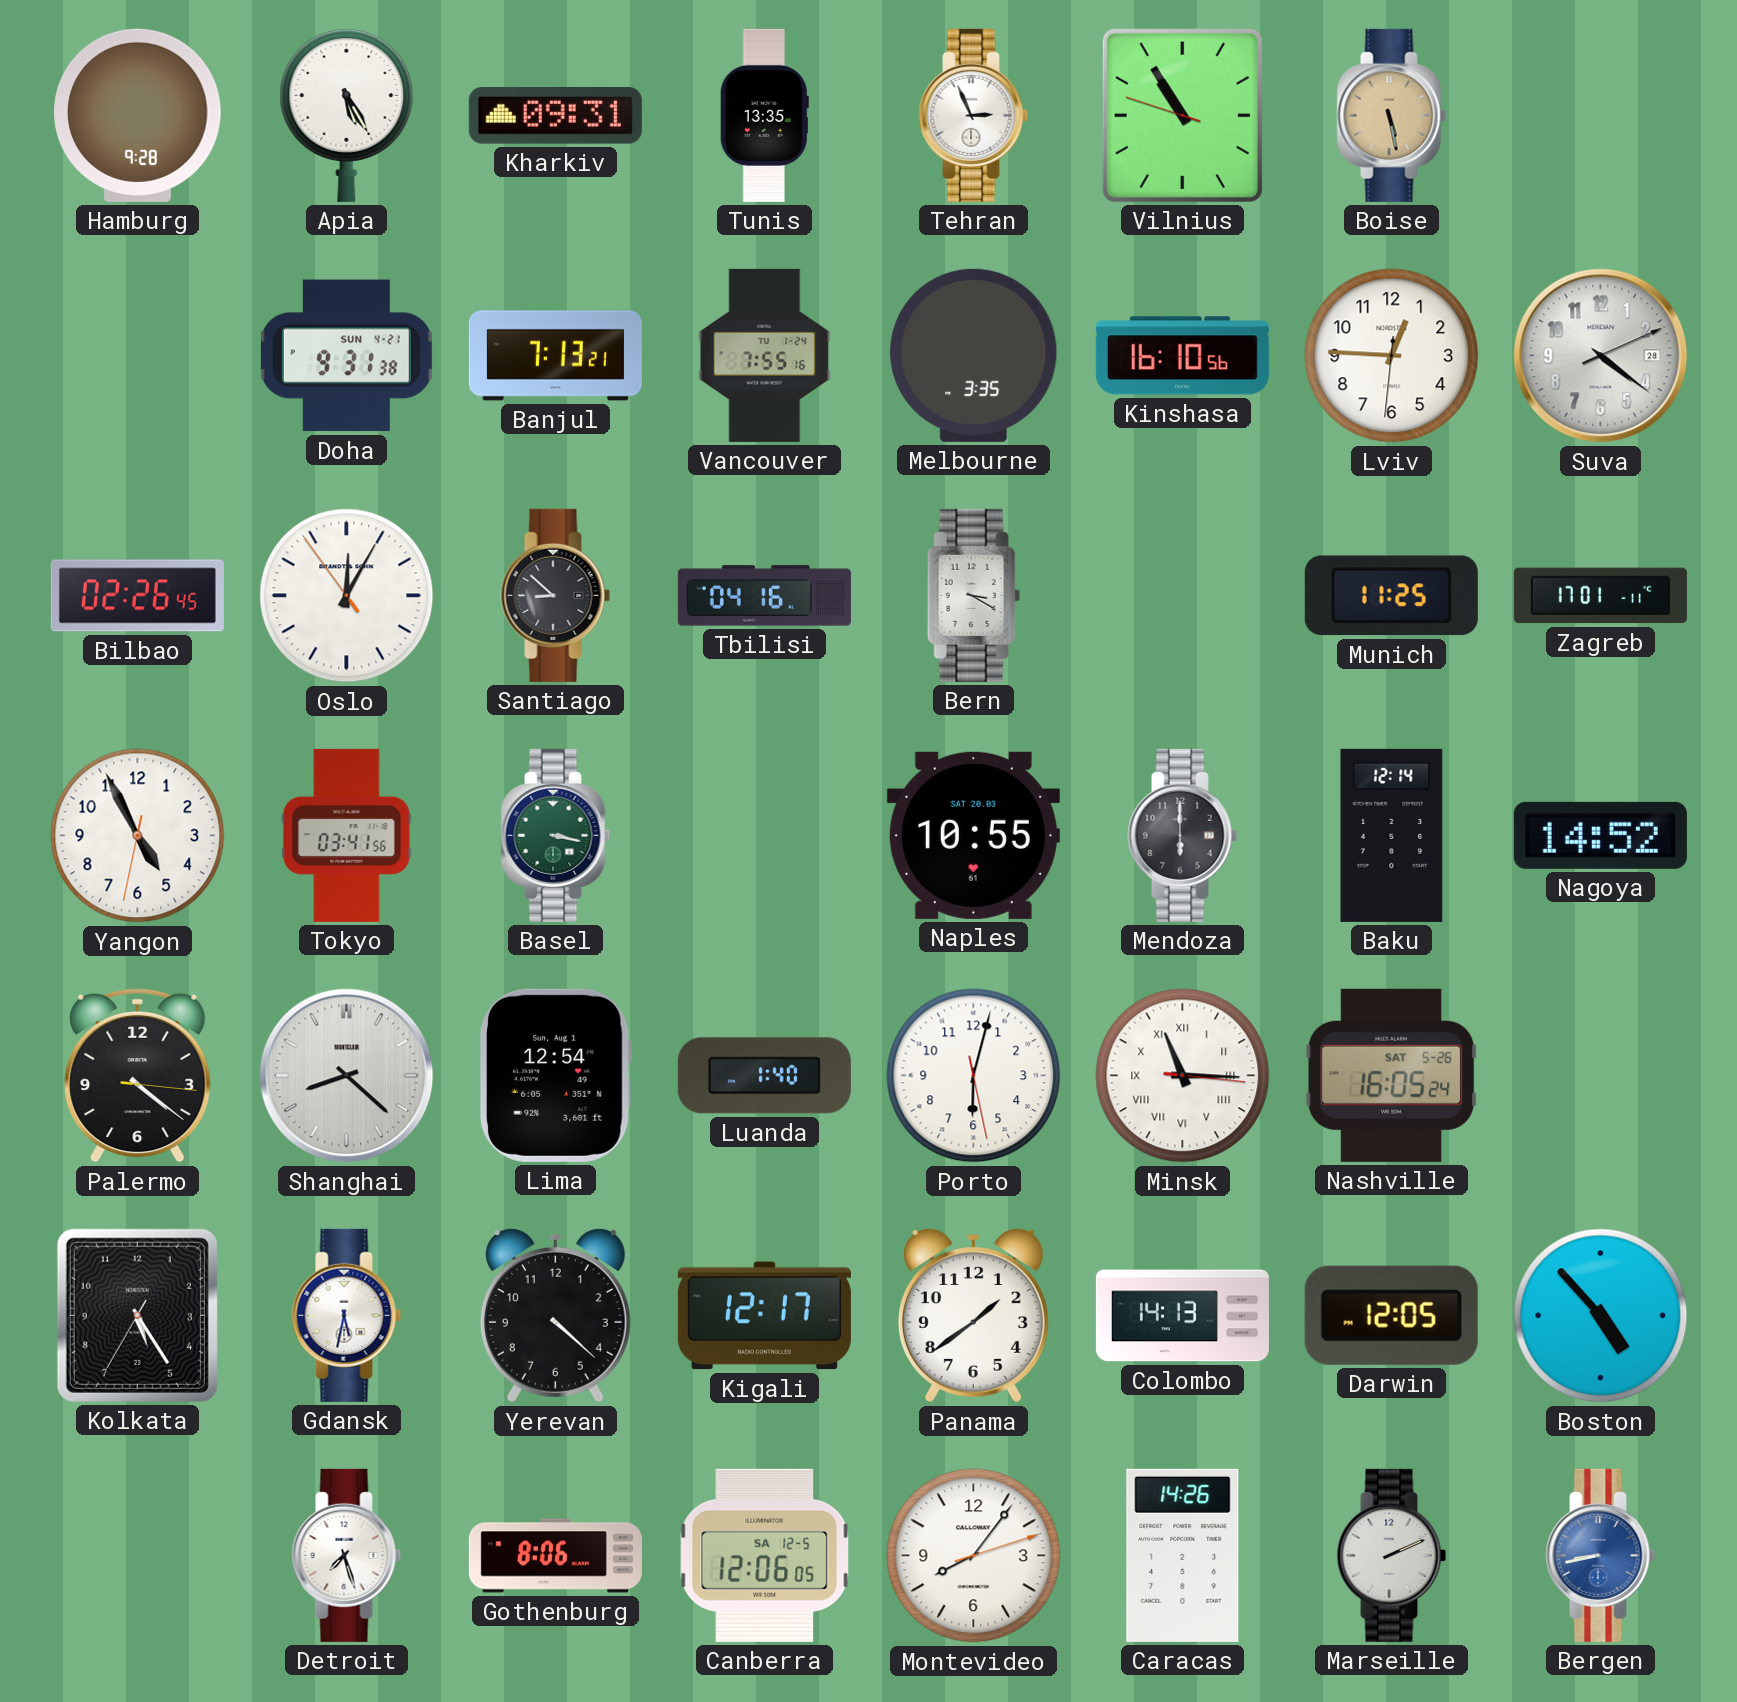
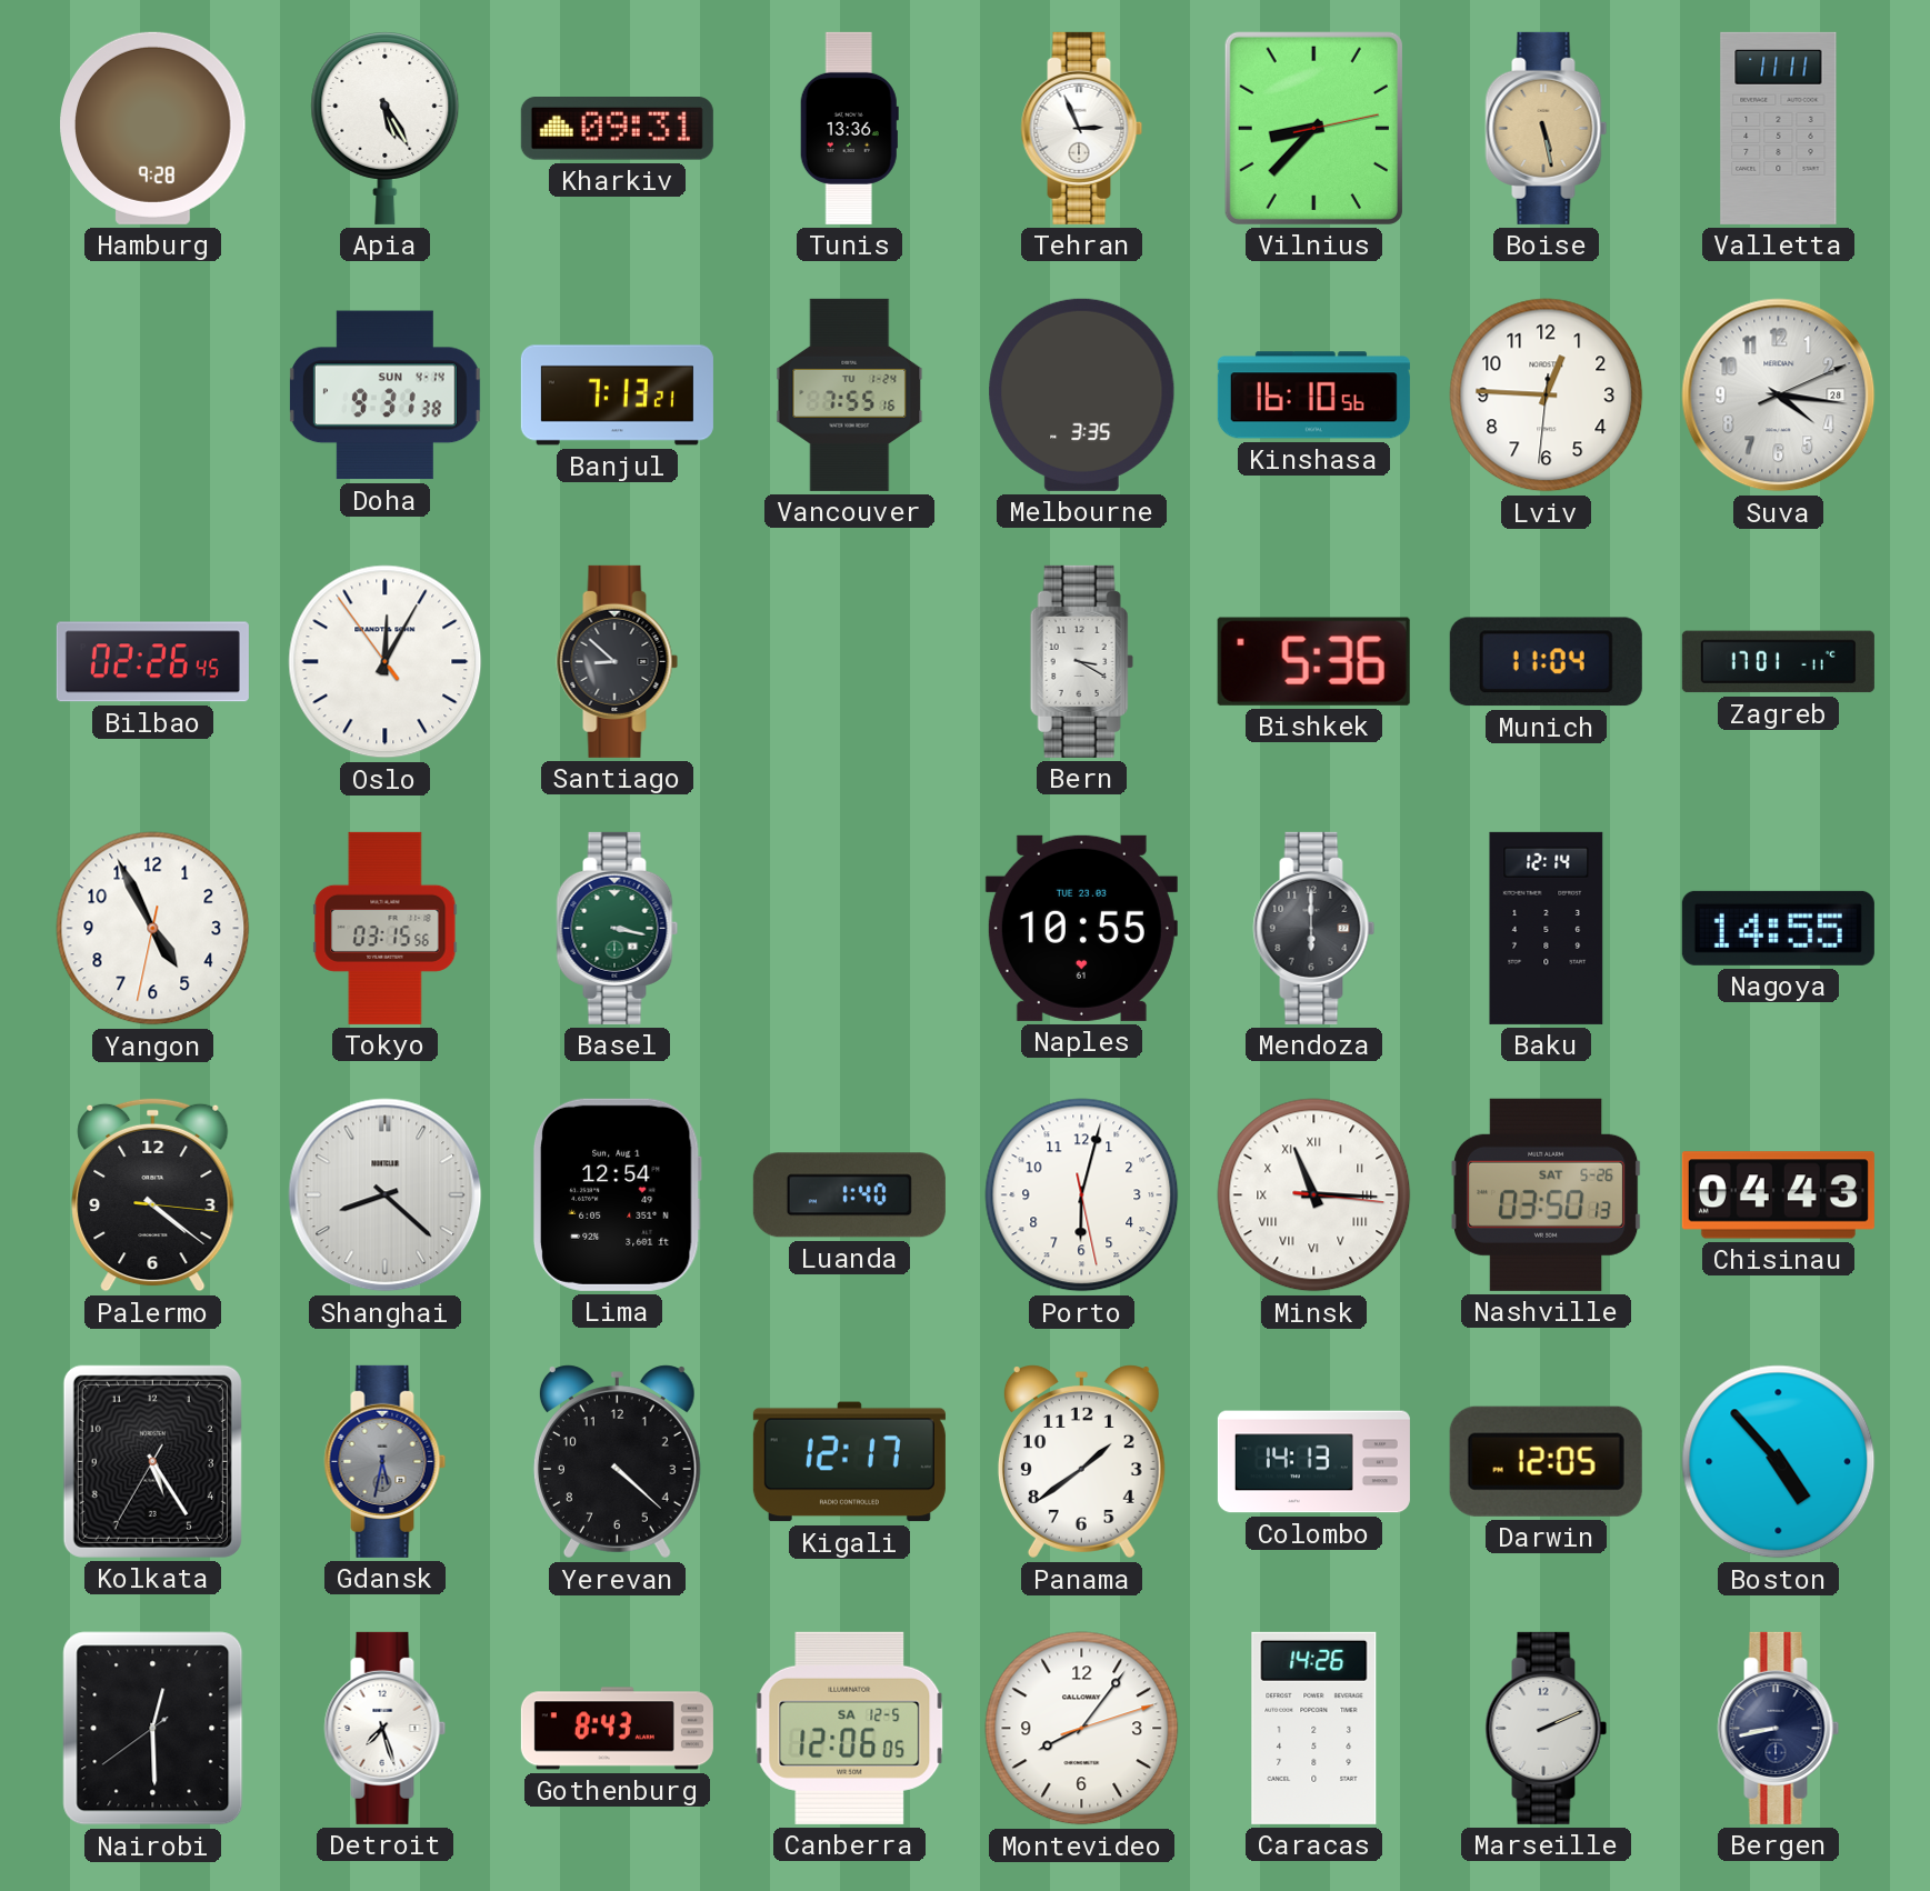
Tunis: 13:35 -> 13:36 (849, 128)
Vilnius: 10:54 -> 8:37 (1313, 128)
Valletta: none -> 11:11 (1779, 128)
Doha date: SUN 4-21 -> SUN 4-14 (384, 396)
Suva: 4:21 -> 4:16 (1779, 396)
Tbilisi: 04:16 -> none (764, 596)
Bishkek: none -> 5:36 (1313, 661)
Munich: 11:25 -> 11:04 (1546, 662)
Tokyo: 03:41 -> 03:15 (386, 928)
Naples date: SAT 20.03 -> TUE 23.03 (1081, 928)
Nagoya: 14:52 -> 14:55 (1778, 928)
Nashville: 16:05 -> 03:50 (1546, 1194)
Chisinau: none -> 04:43 (1778, 1195)
Gdansk dial: white -> grey (386, 1461)
Nairobi: none -> 12:29 (153, 1729)
Gothenburg: 8:06 -> 8:43 (617, 1729)
Bergen dial: blue -> navy (1779, 1728)
